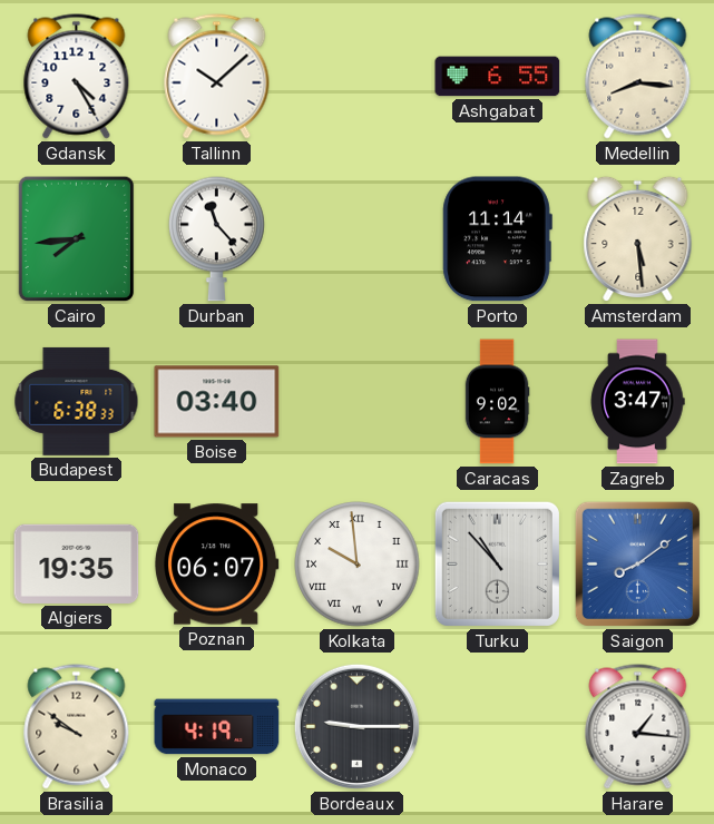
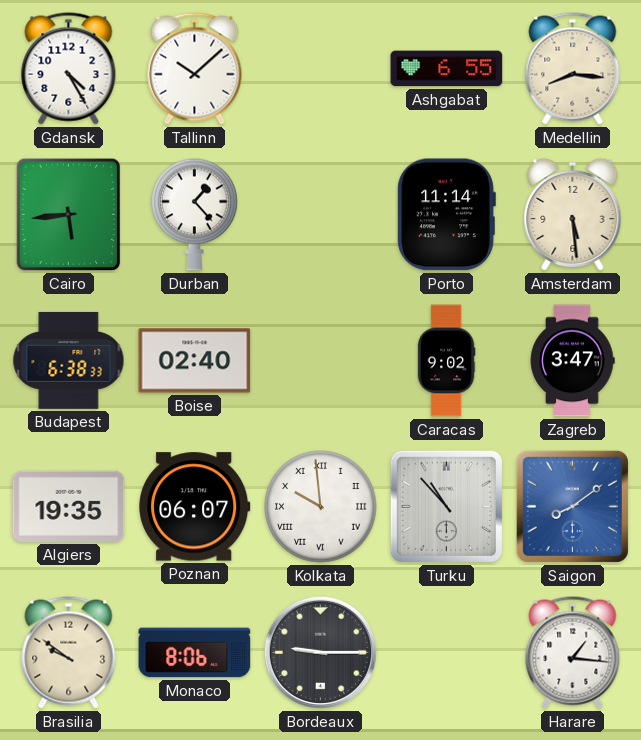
Cairo: 7:44 -> 5:44 (69, 215)
Durban: 11:23 -> 1:23 (195, 214)
Boise: 03:40 -> 02:40 (195, 361)
Monaco: 4:19 -> 8:06 (195, 653)
